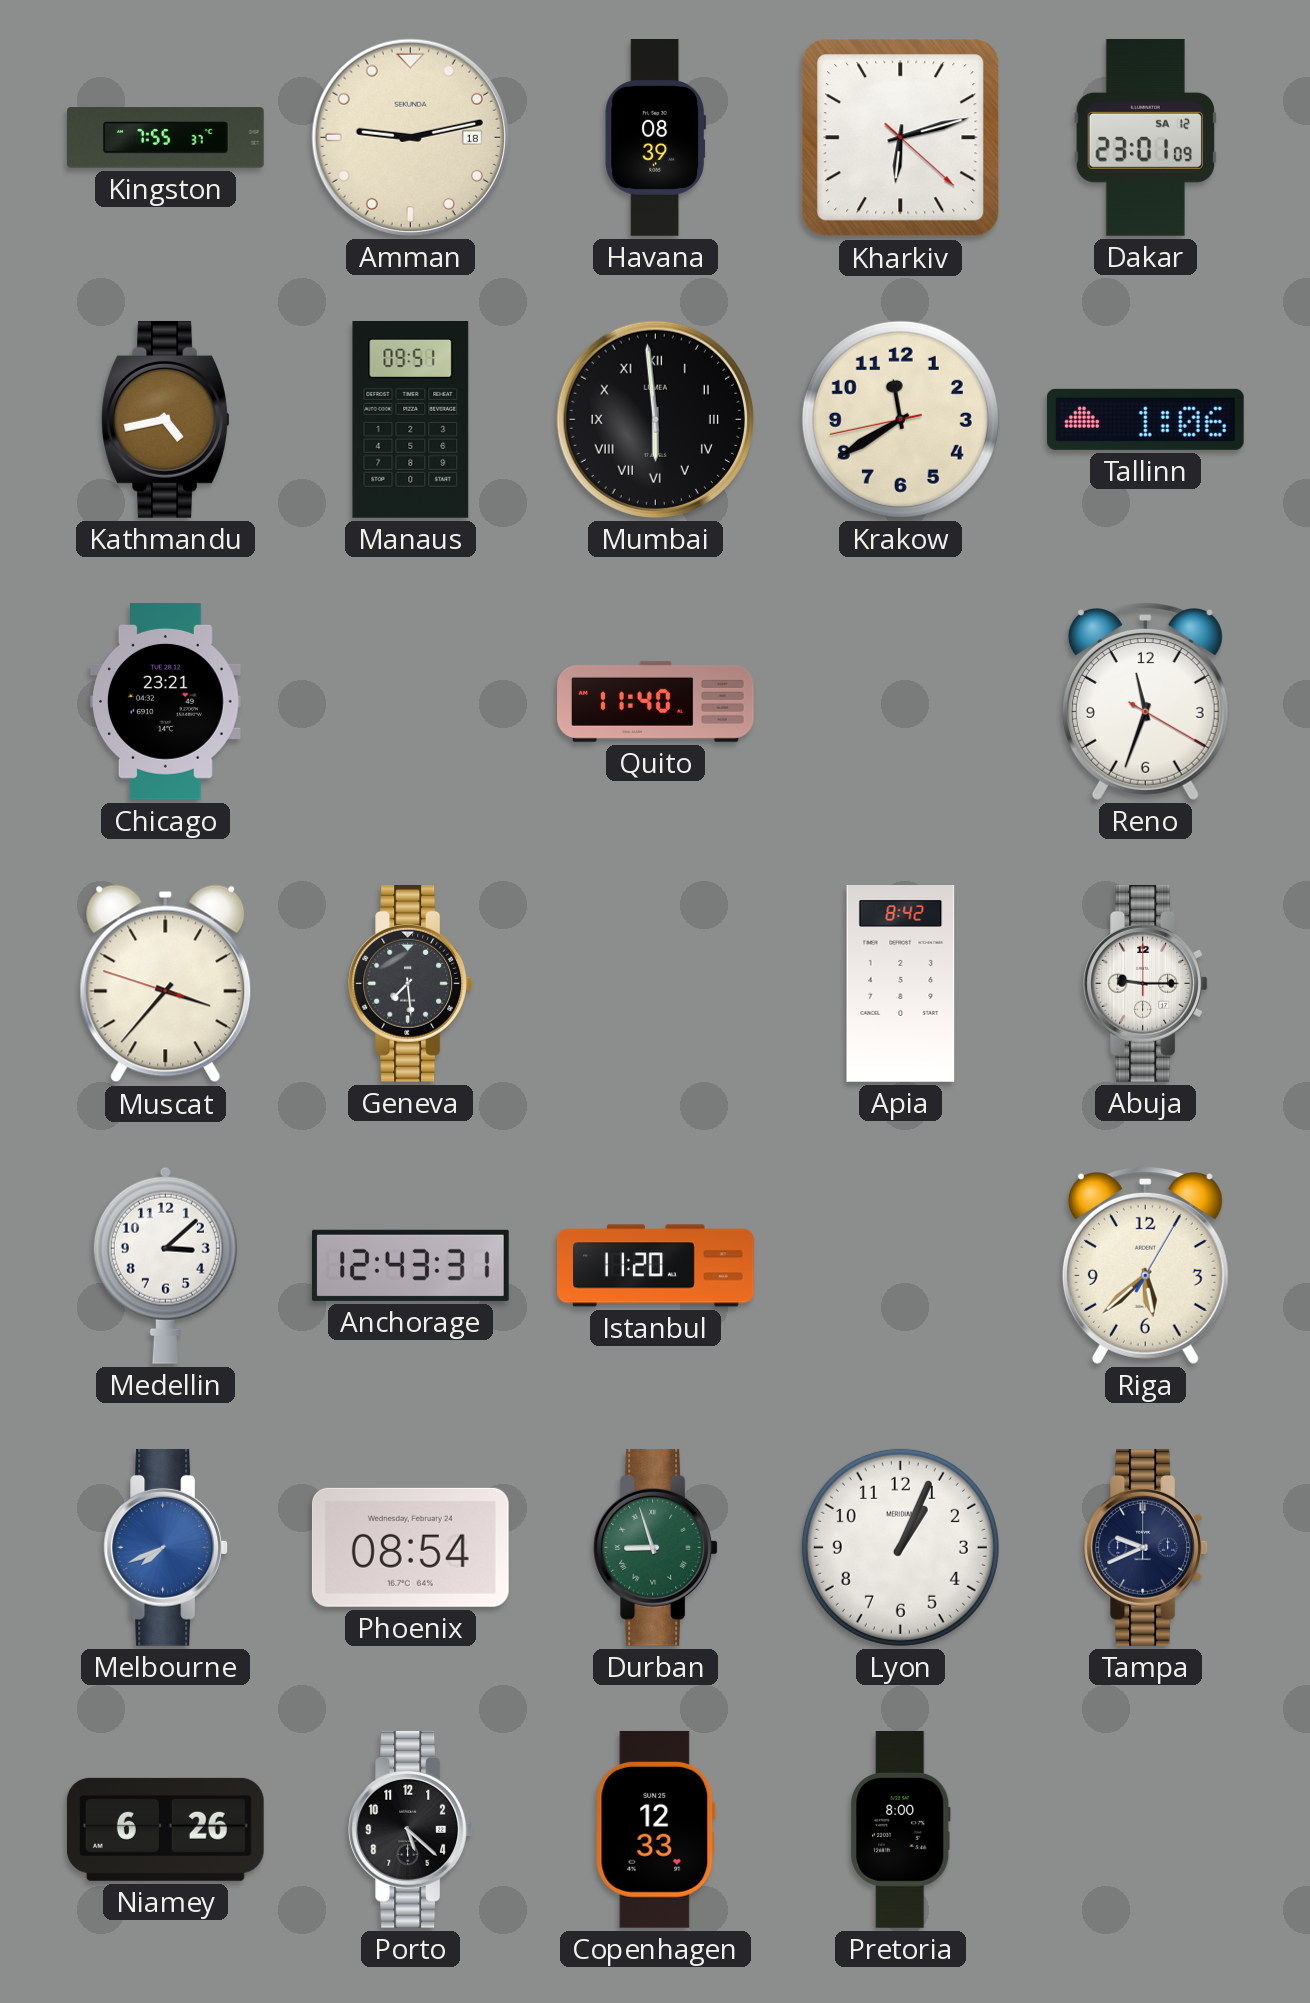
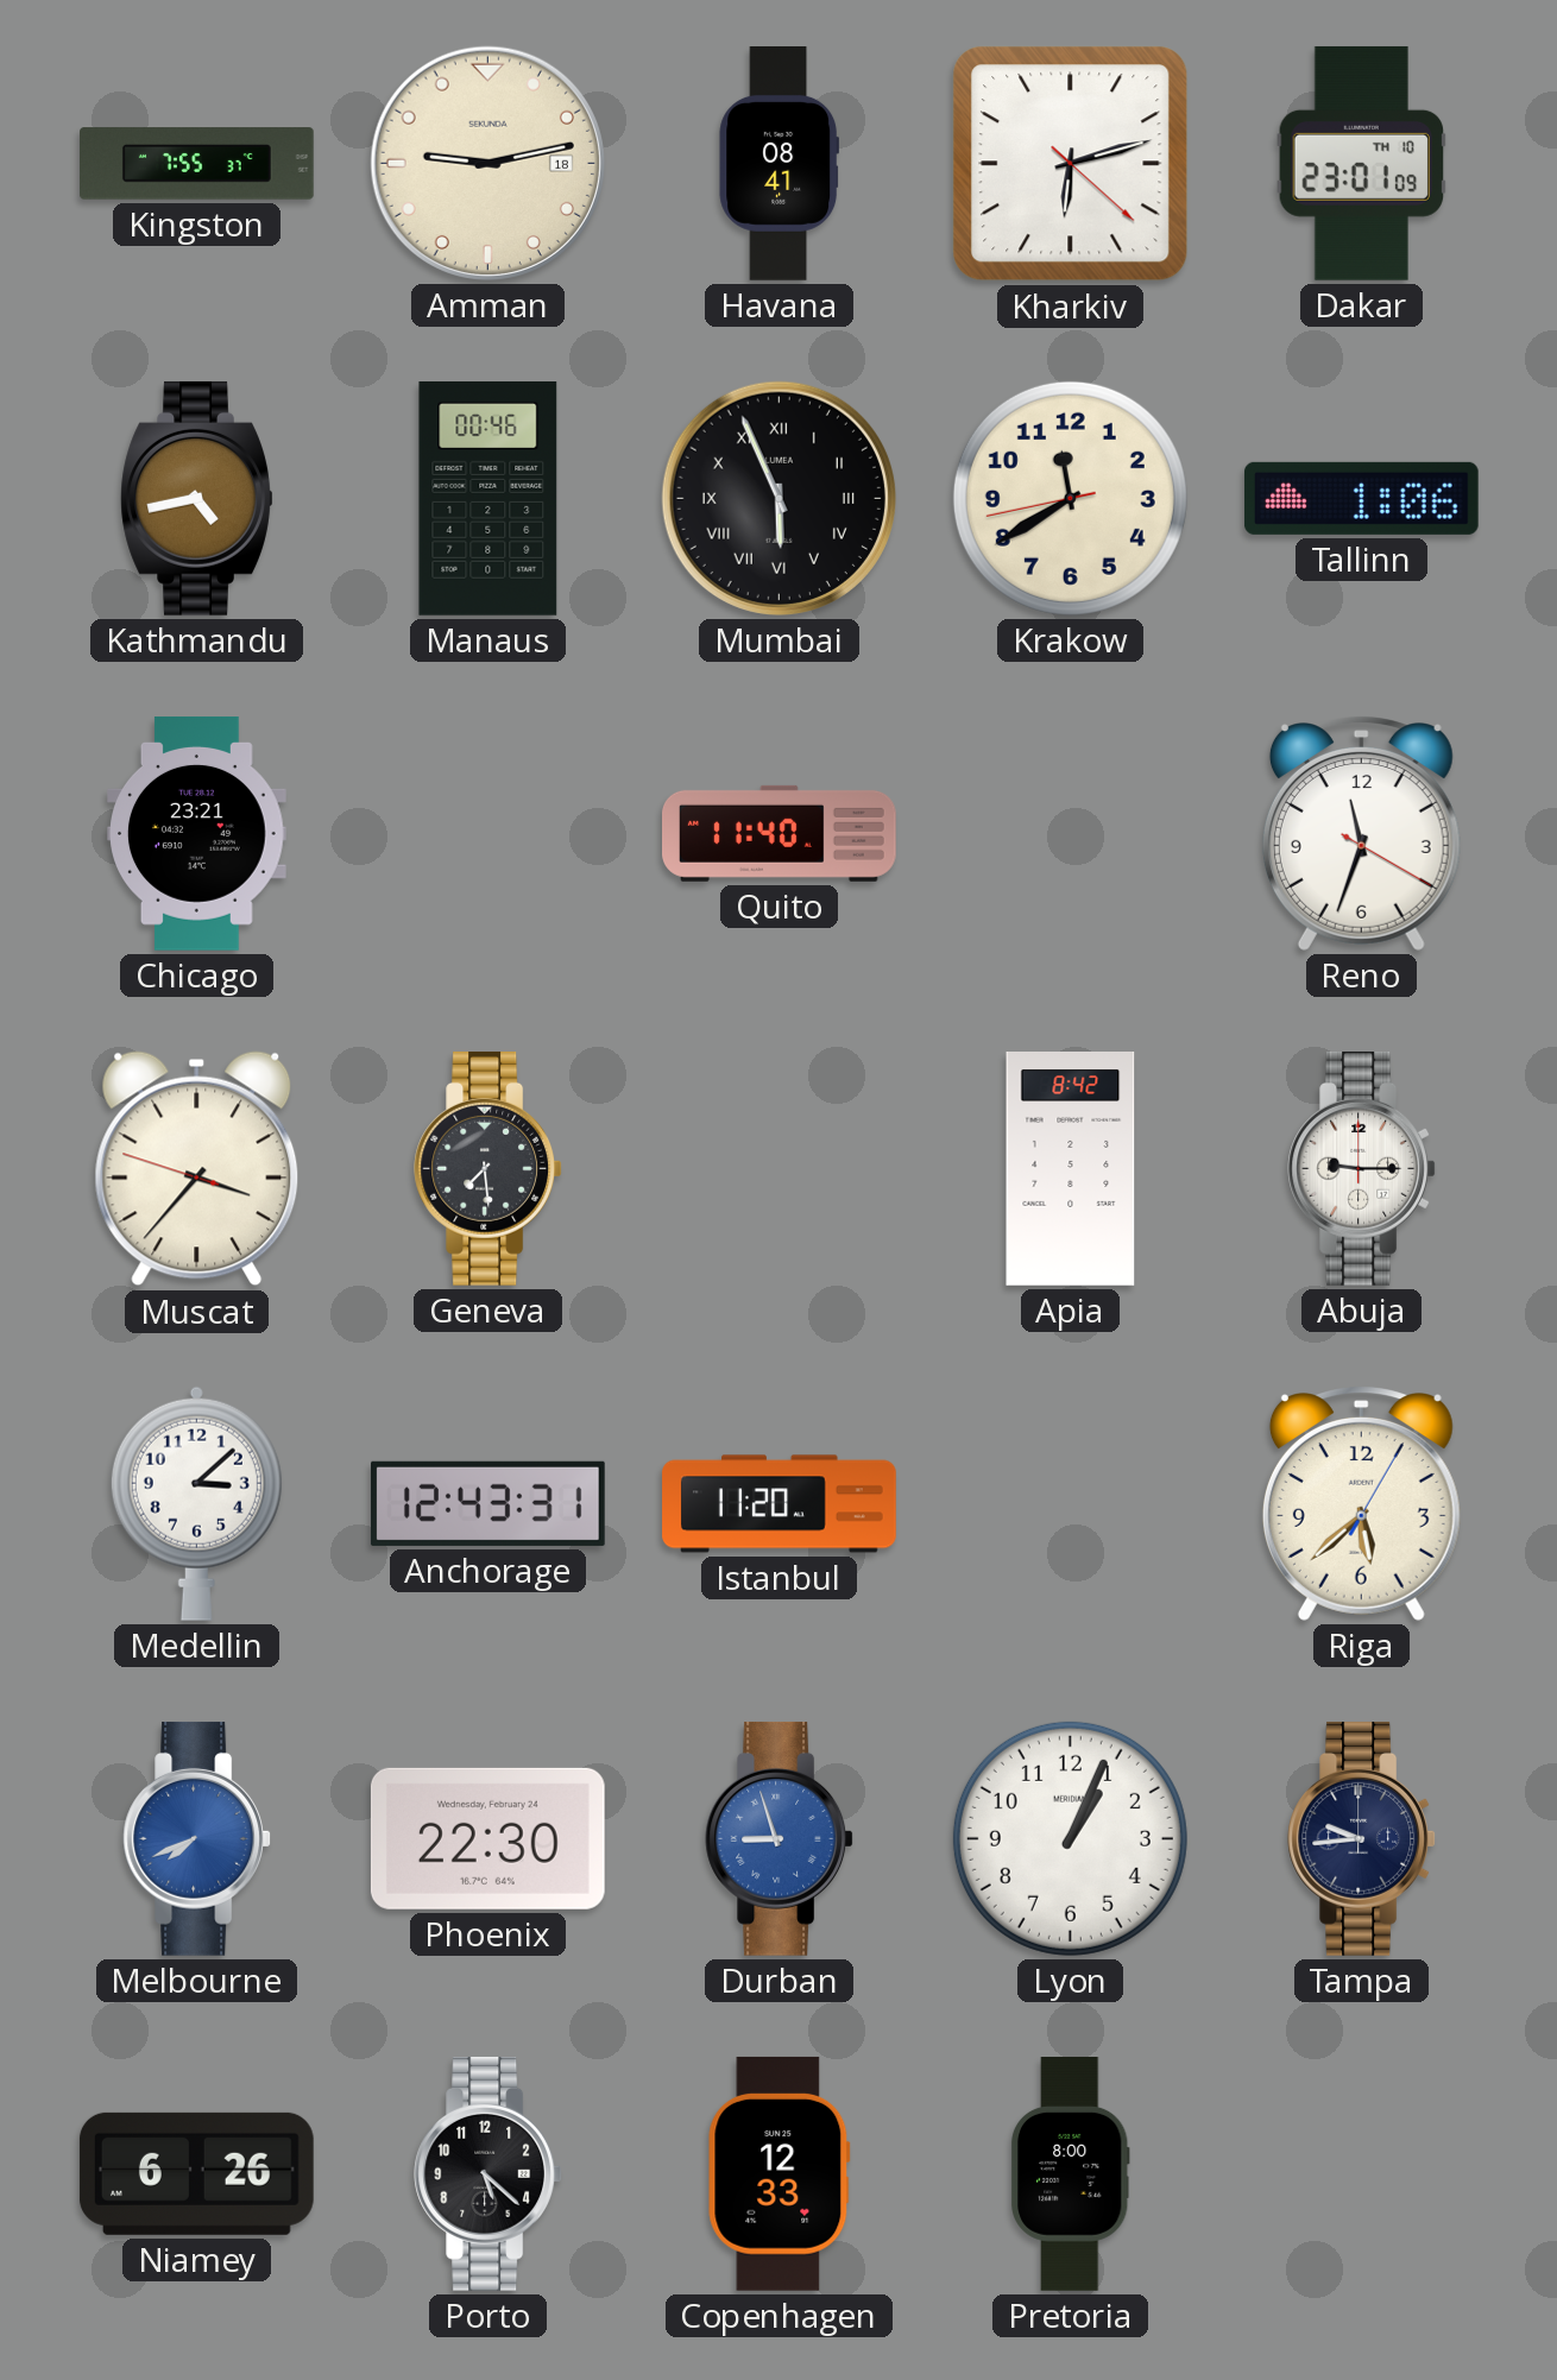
Havana: 08:39 -> 08:41 (779, 164)
Dakar date: SA 12 -> TH 10 (1362, 163)
Manaus: 09:51 -> 00:46 (488, 499)
Mumbai: 5:59 -> 5:56 (779, 498)
Phoenix: 08:54 -> 22:30 (487, 1838)
Durban dial: green -> blue (780, 1838)
Tampa: 9:41 -> 9:44 (1362, 1838)
